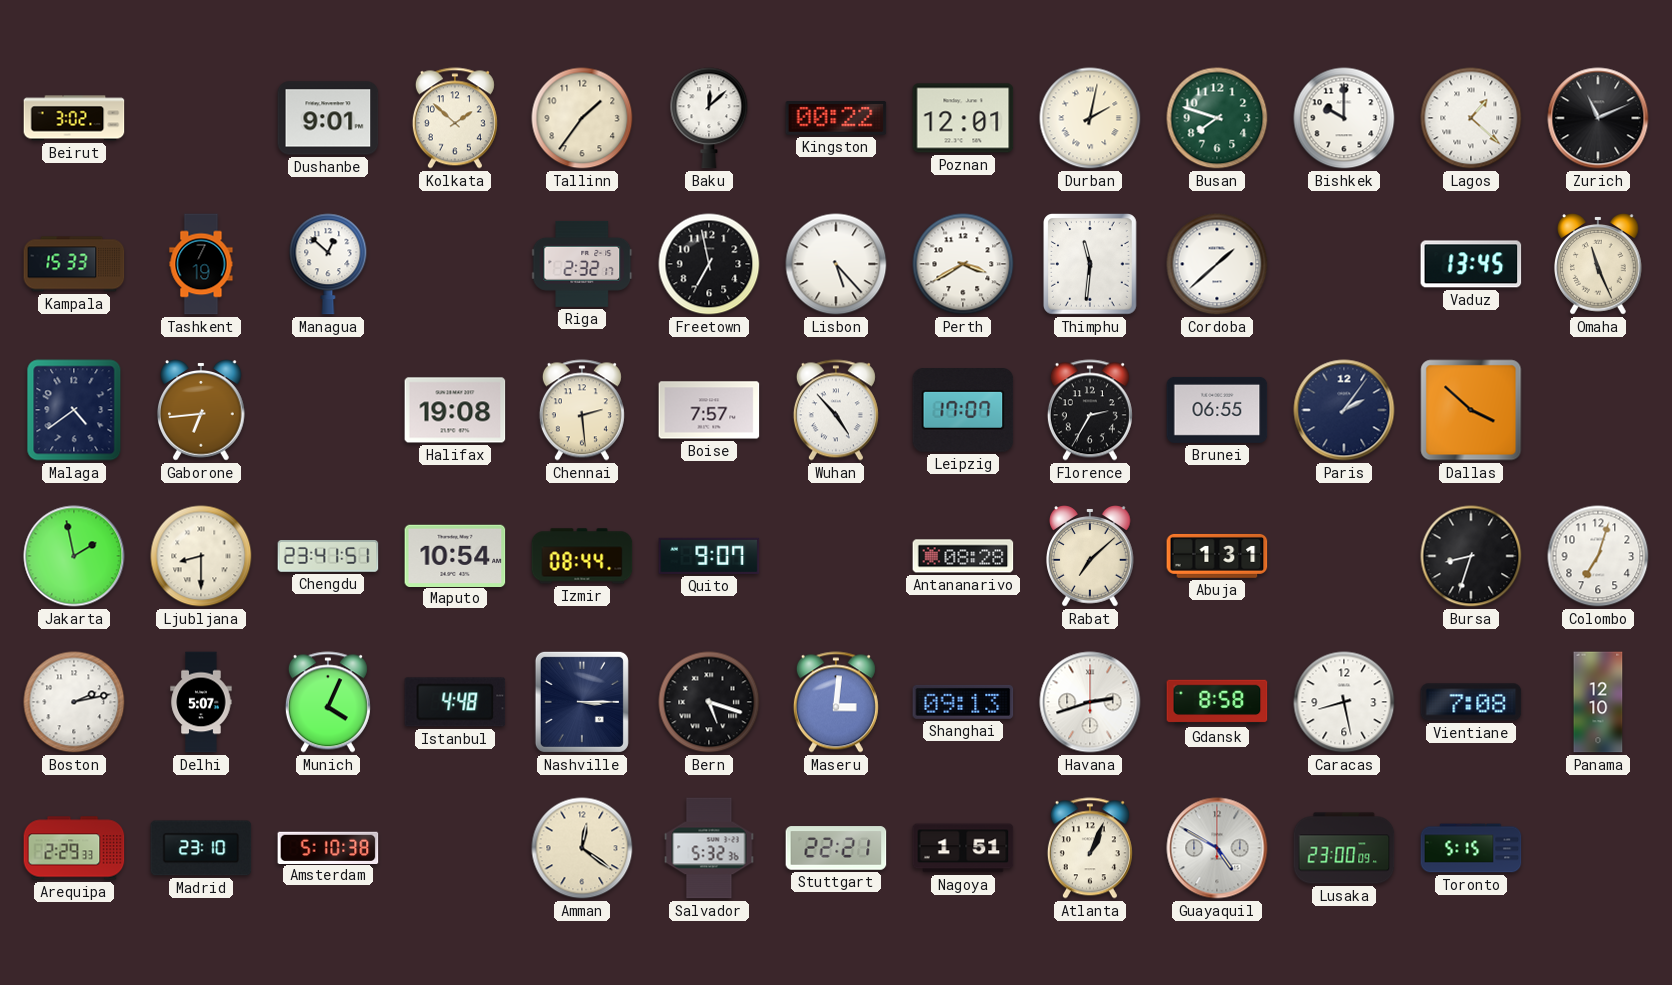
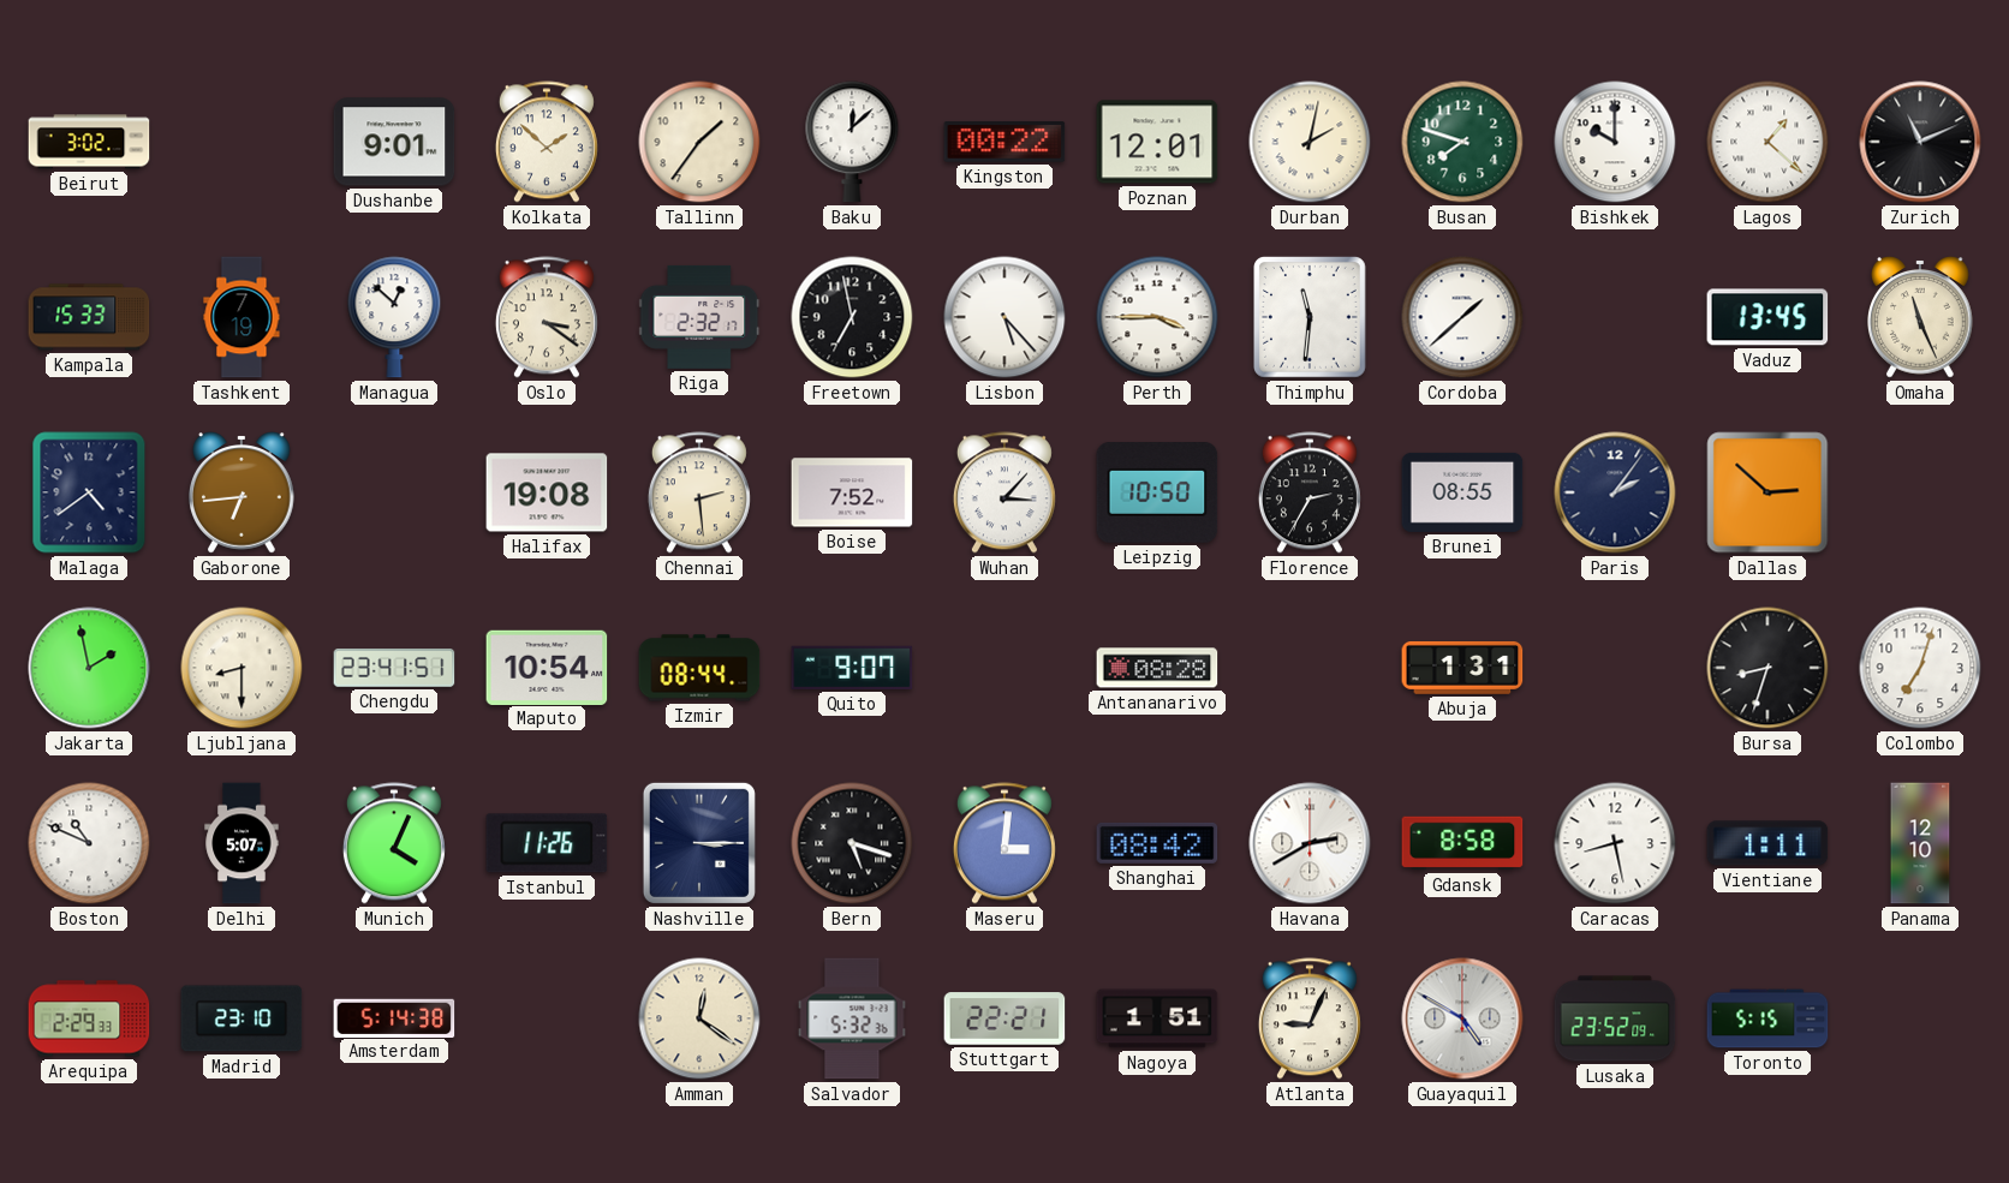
Oslo: none -> 3:21 (547, 317)
Perth: 3:40 -> 3:45 (1157, 317)
Boise: 7:57 -> 7:52 (852, 492)
Wuhan: 4:53 -> 3:07 (1004, 492)
Leipzig: 17:07 -> 10:50 (1157, 494)
Brunei: 06:55 -> 08:55 (1462, 492)
Dallas: 3:52 -> 2:52 (1767, 492)
Rabat: 7:08 -> none (1091, 556)
Boston: 2:13 -> 10:49 (89, 843)
Istanbul: 4:48 -> 11:26 (547, 843)
Shanghai: 09:13 -> 08:42 (1157, 843)
Havana: 2:42 -> 2:40 (1310, 843)
Vientiane: 7:08 -> 1:11 (1767, 843)
Amsterdam: 5:10 -> 5:14 (394, 1017)
Atlanta: 1:04 -> 9:04 (1310, 1018)
Lusaka: 23:00 -> 23:52 (1615, 1018)
